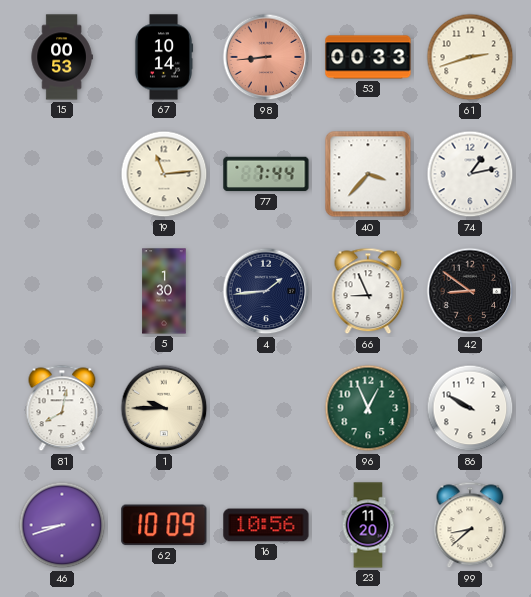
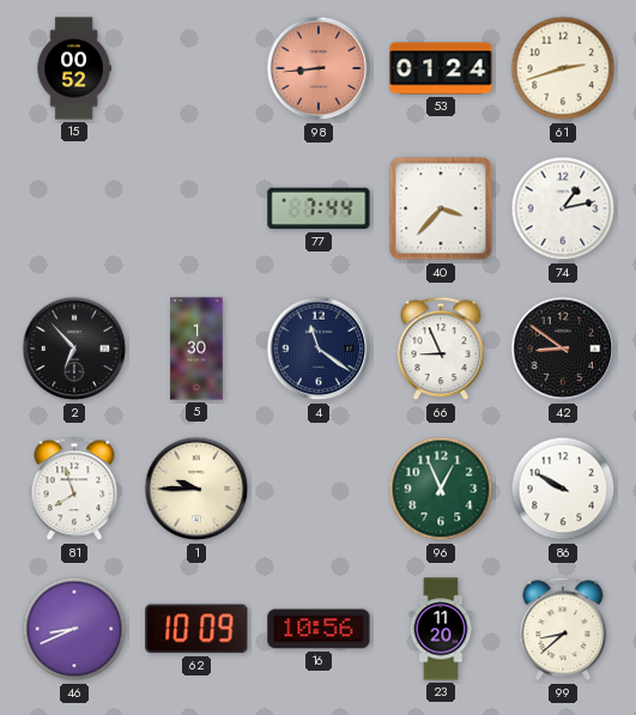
15: 00:53 -> 00:52 (74, 68)
67: 10:14 -> none (164, 57)
53: 00:33 -> 01:24 (441, 68)
19: 11:14 -> none (164, 174)
2: none -> 6:53 (74, 349)
4: 1:44 -> 11:21 (319, 349)
81: 8:02 -> 7:57 (74, 489)
46: 8:42 -> 8:41 (74, 629)
